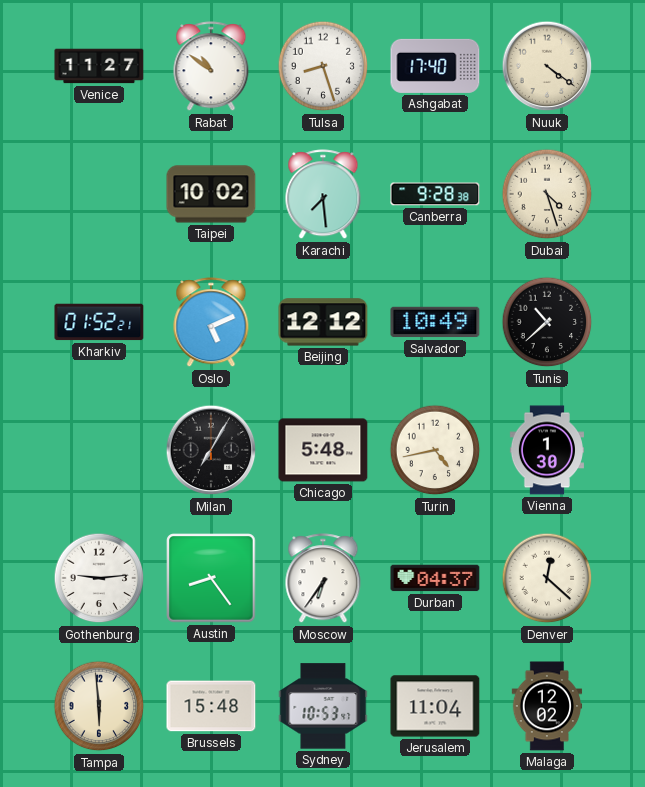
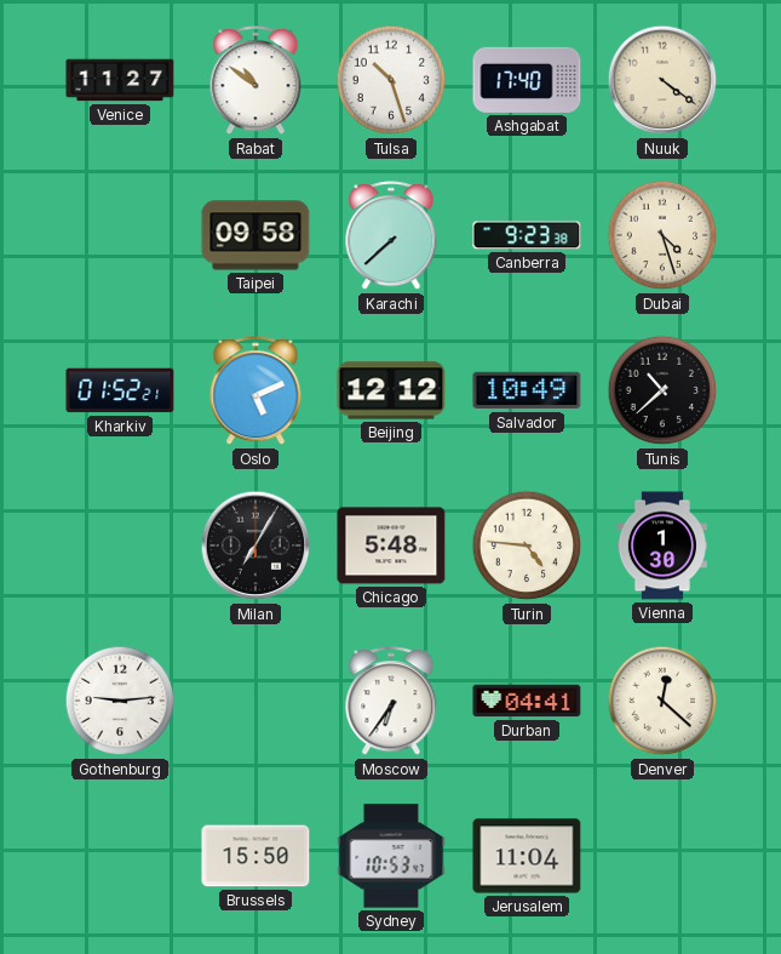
Tulsa: 8:27 -> 10:27 (391, 80)
Taipei: 10:02 -> 09:58 (255, 235)
Karachi: 7:29 -> 7:38 (391, 236)
Canberra: 9:28 -> 9:23 (527, 235)
Turin: 4:43 -> 4:46 (527, 545)
Austin: 8:24 -> none (211, 578)
Durban: 04:37 -> 04:41 (527, 701)
Tampa: 5:59 -> none (99, 706)
Brussels: 15:48 -> 15:50 (255, 856)
Malaga: 12:02 -> none (547, 706)
